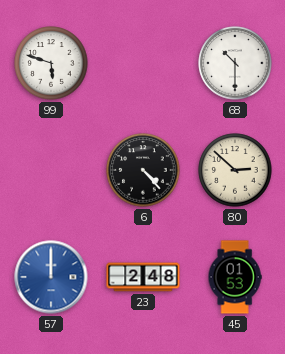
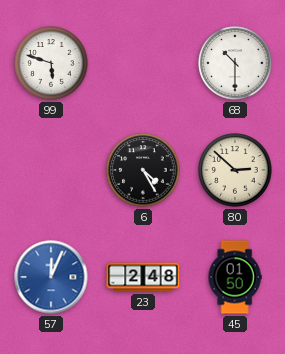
6: 4:23 -> 4:25 (143, 170)
57: 12:00 -> 12:04 (51, 277)
45: 01:53 -> 01:50 (235, 277)
